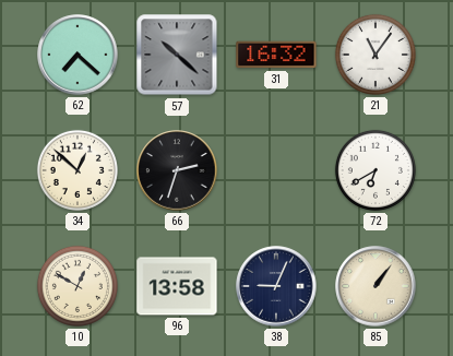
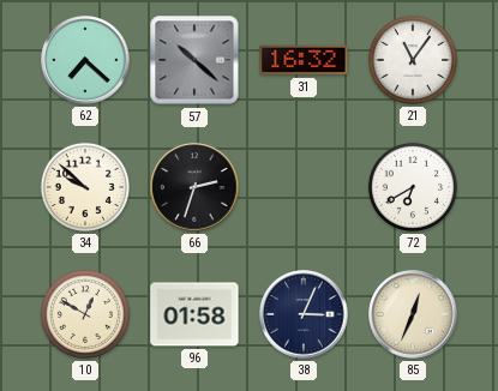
34: 12:52 -> 9:52 (85, 187)
96: 13:58 -> 01:58 (194, 314)
38: 9:04 -> 3:04 (304, 314)
85: 1:06 -> 12:34 (413, 314)
